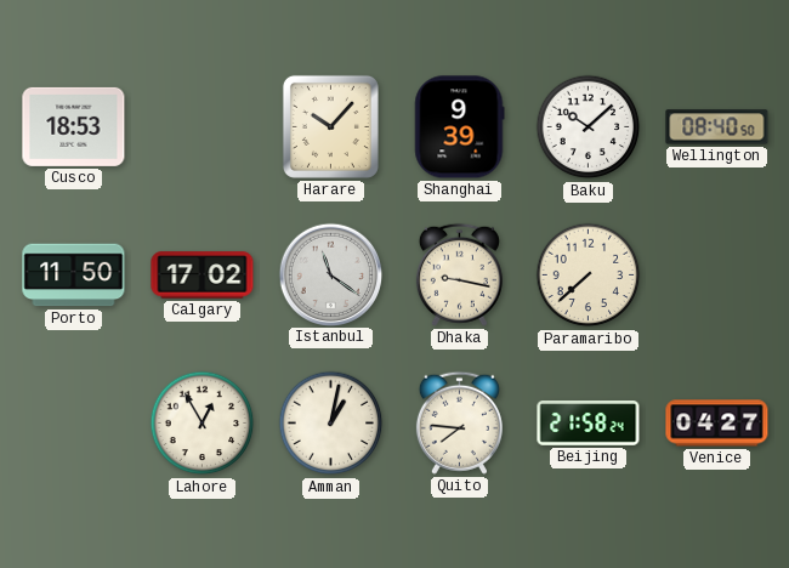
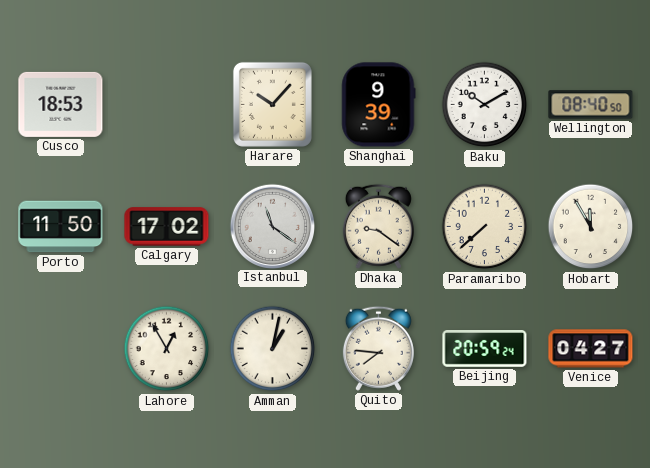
Baku: 10:08 -> 10:10 (485, 105)
Dhaka: 9:17 -> 9:21 (378, 226)
Hobart: none -> 11:55 (591, 227)
Beijing: 21:58 -> 20:59 (485, 349)
